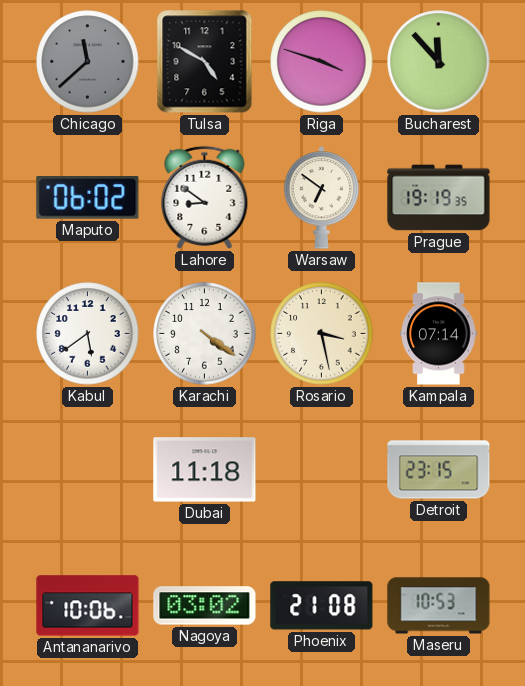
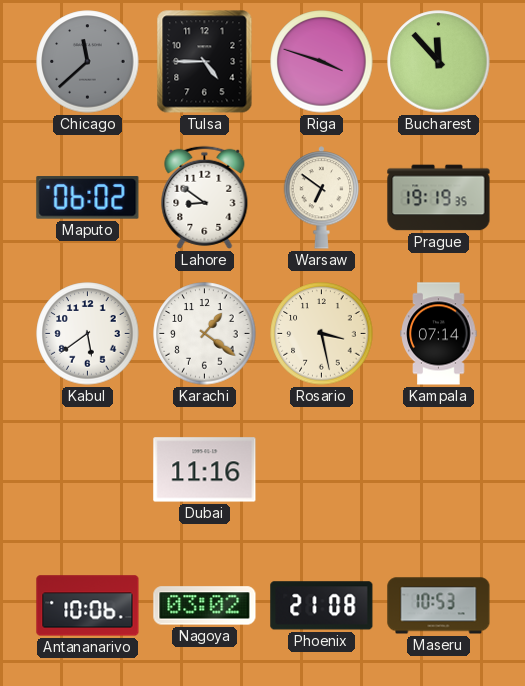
Tulsa: 4:50 -> 4:45 (205, 62)
Karachi: 4:21 -> 1:21 (205, 334)
Dubai: 11:18 -> 11:16 (205, 470)
Detroit: 23:15 -> none (439, 470)
